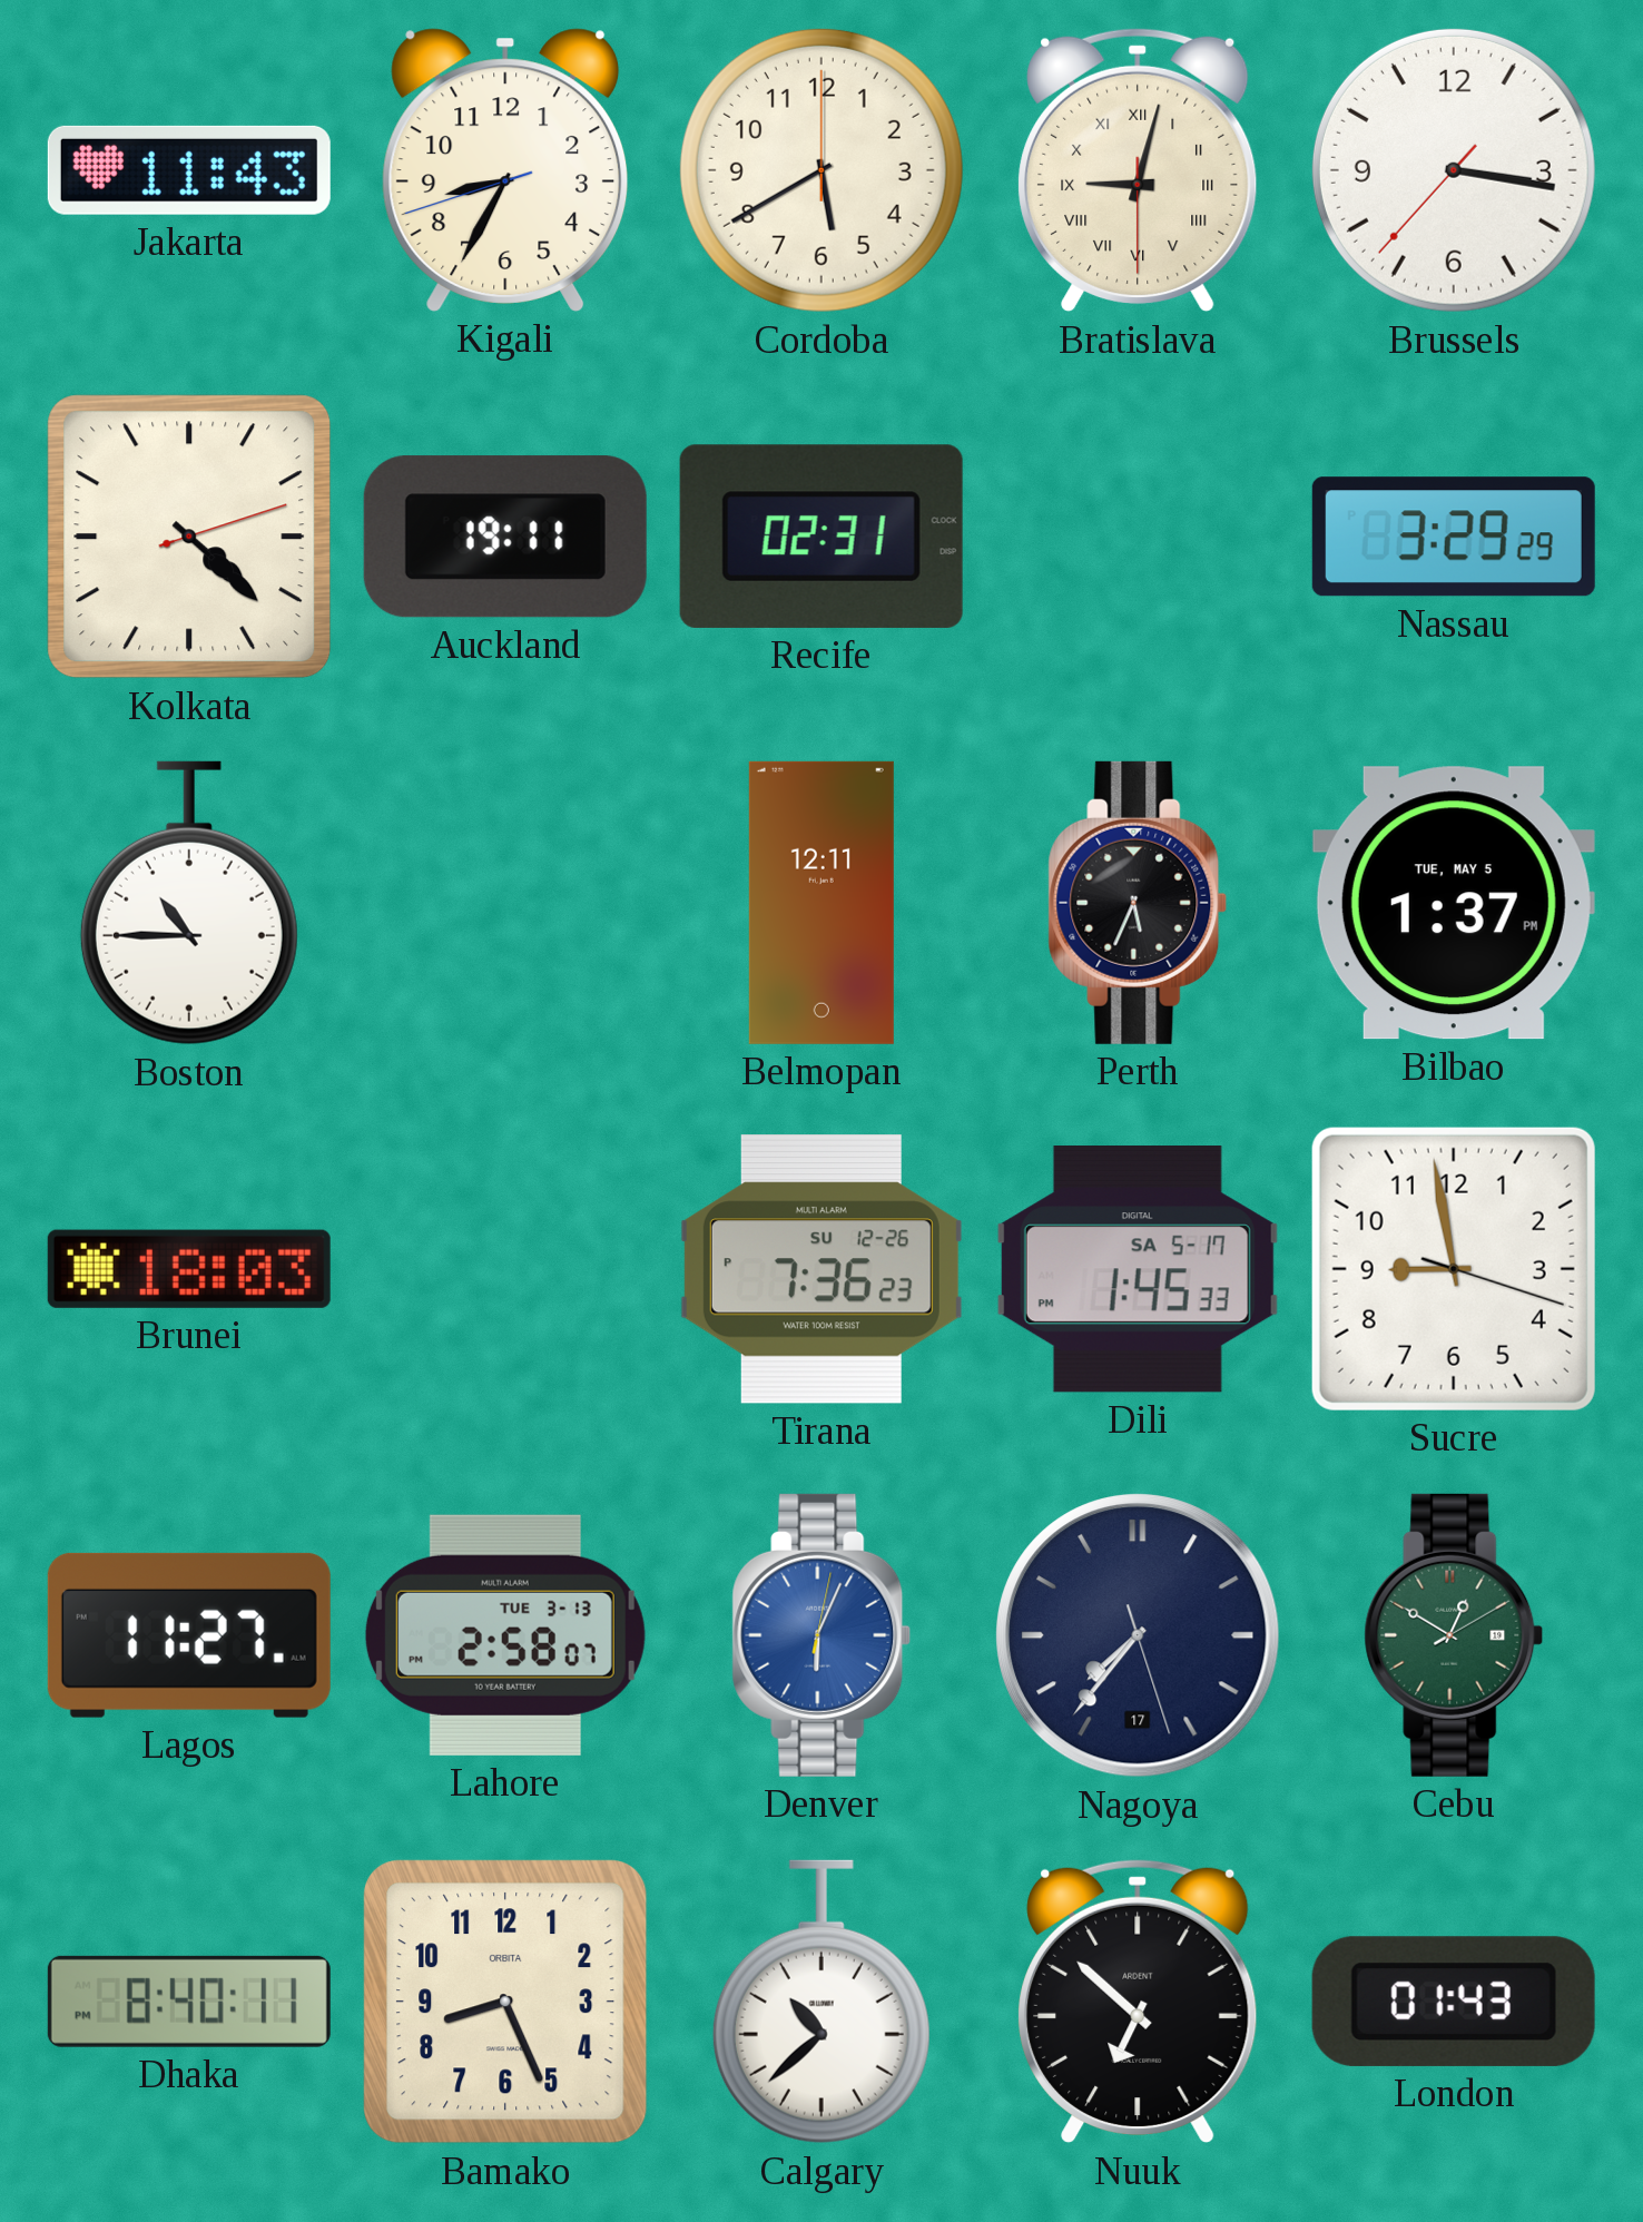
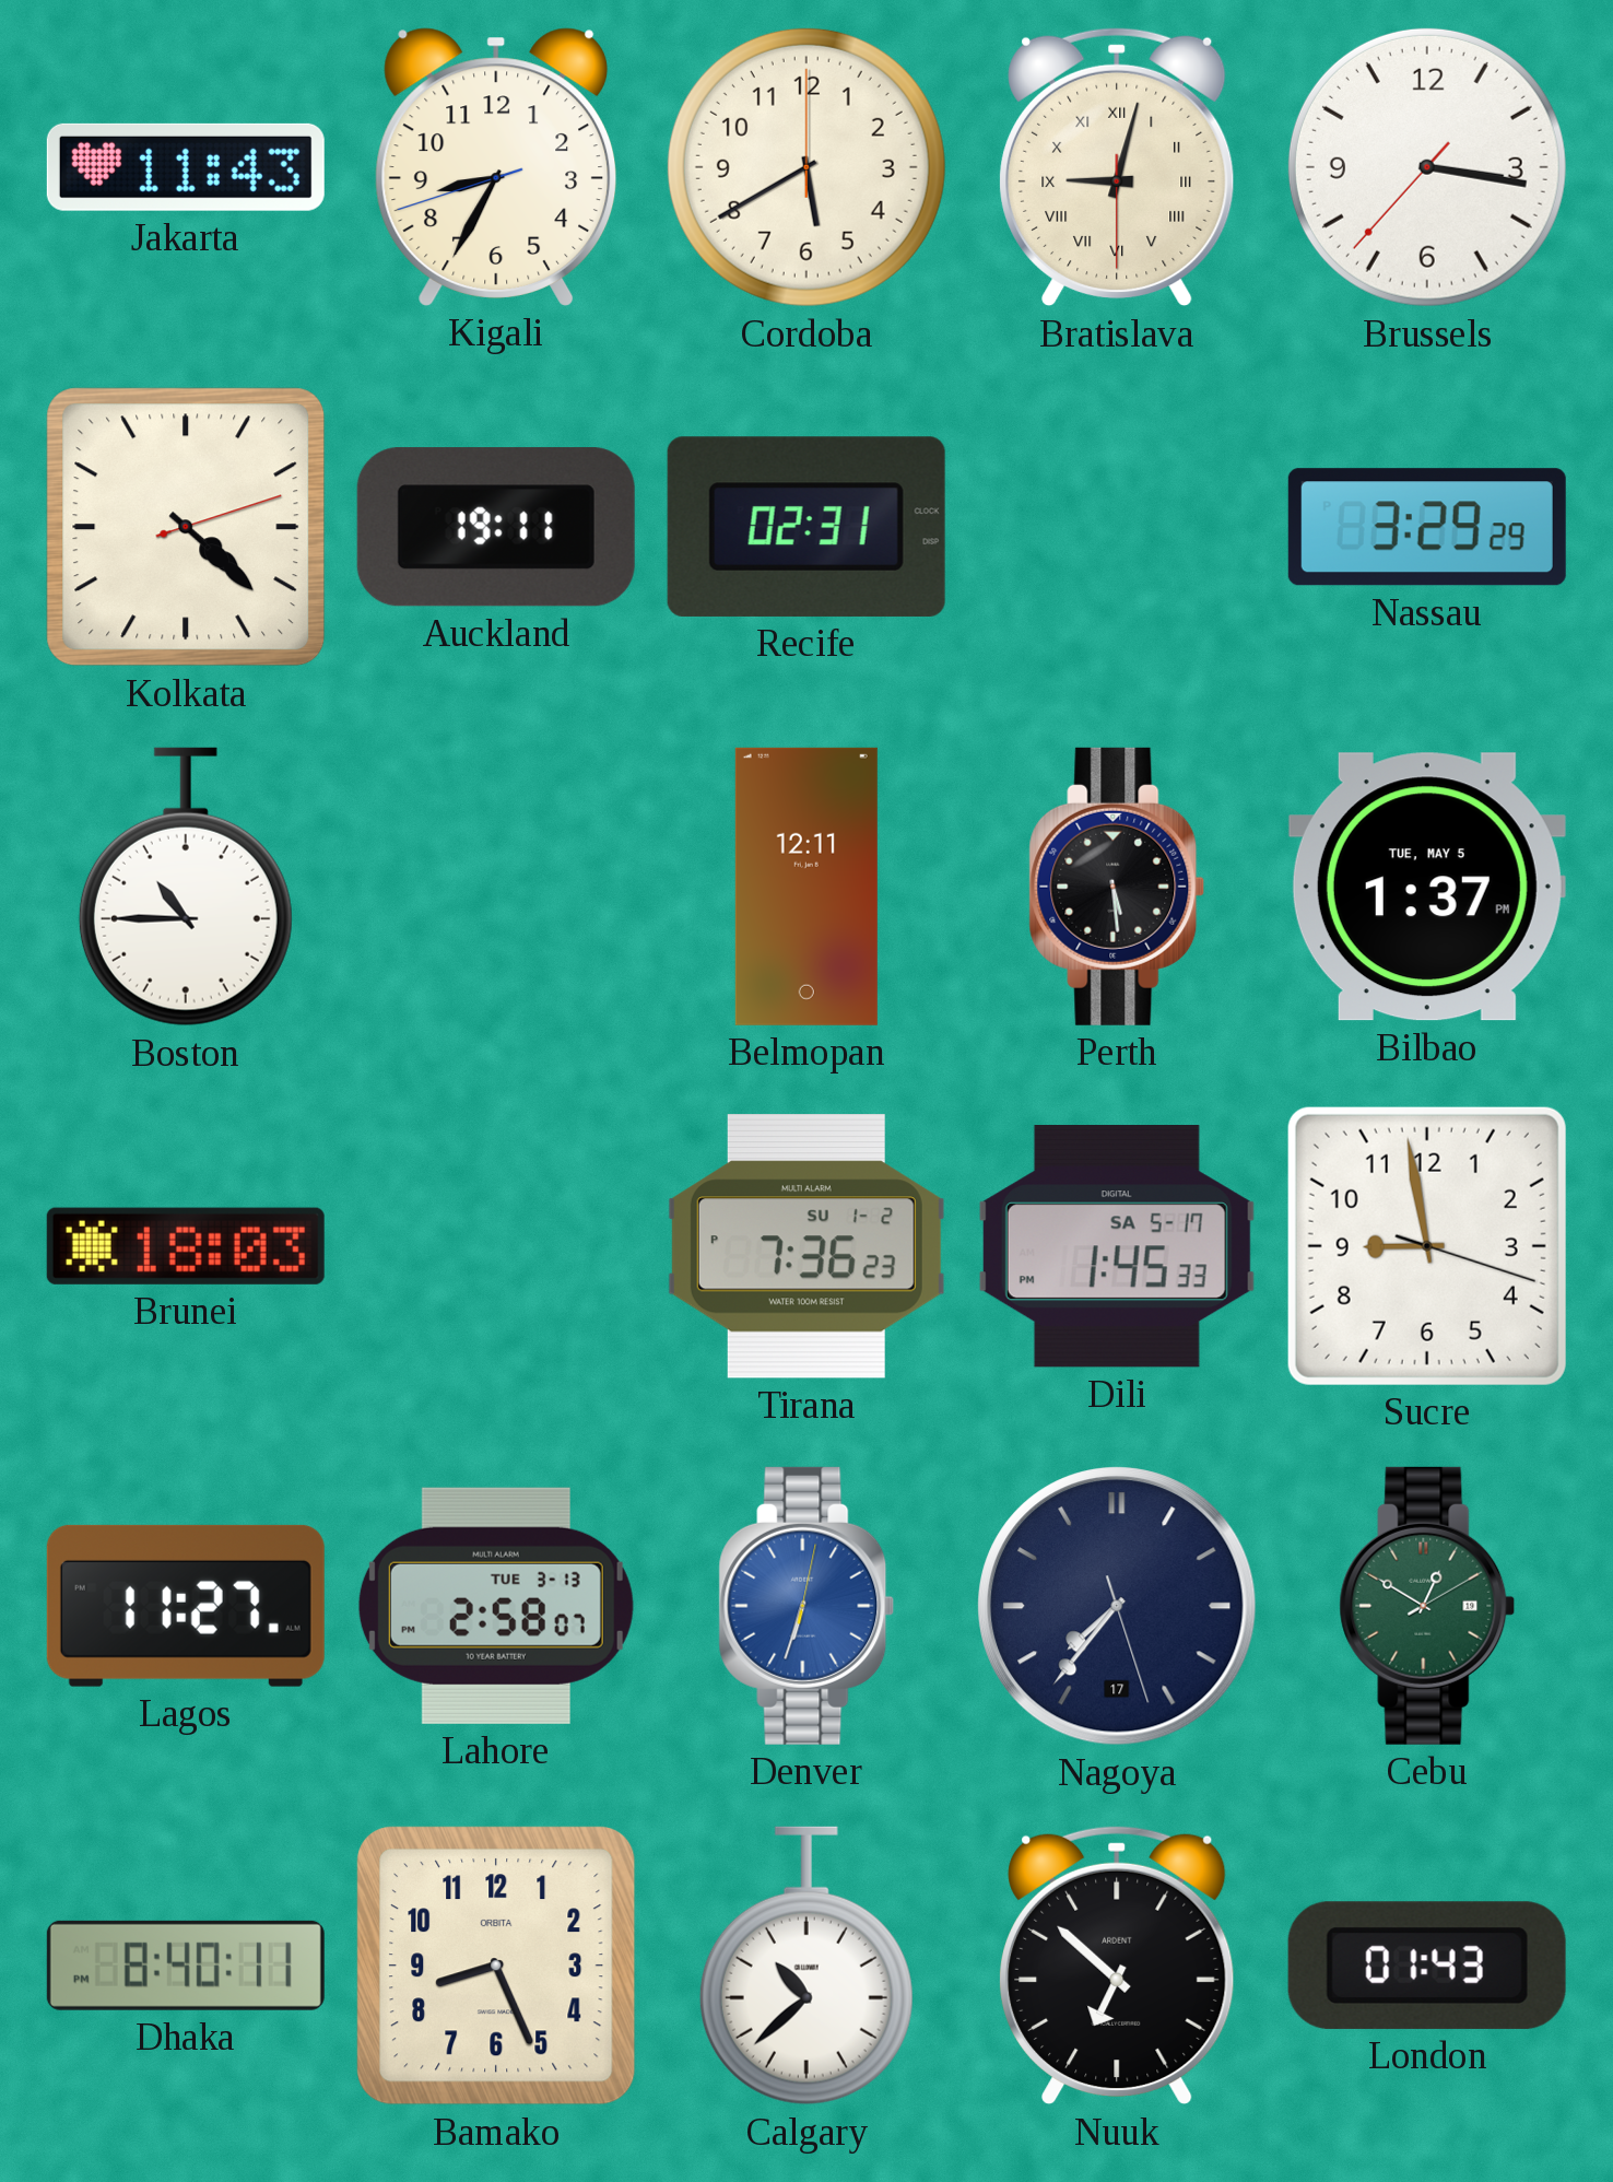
Perth: 5:34 -> 5:29 (1117, 887)
Tirana date: SU 12-26 -> SU 1-2 (806, 1246)
Denver: 6:04 -> 6:33 (806, 1606)
